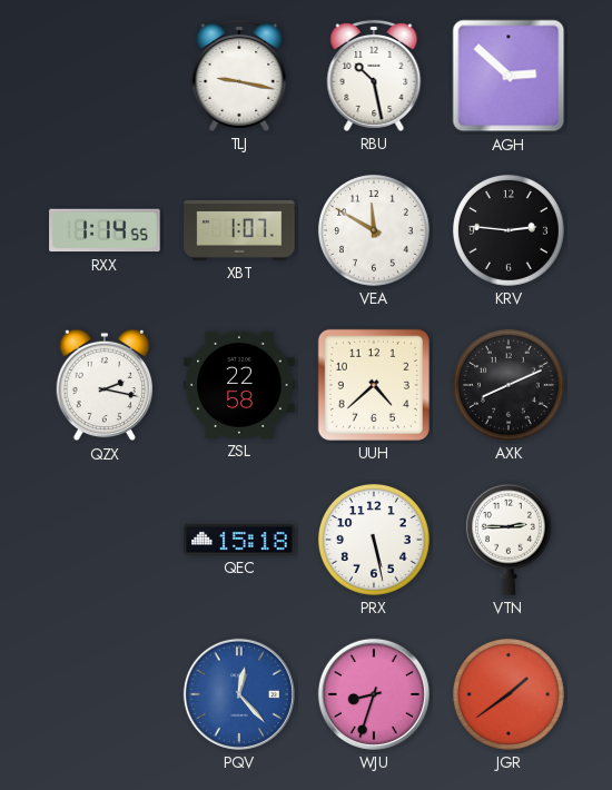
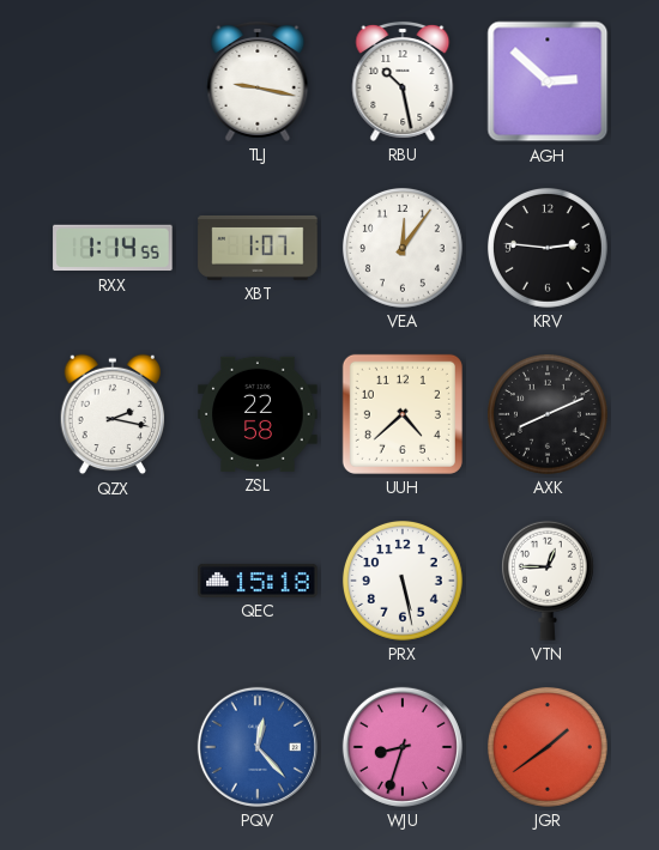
VEA: 11:50 -> 12:06 (403, 248)
VTN: 2:45 -> 12:45 (548, 581)
